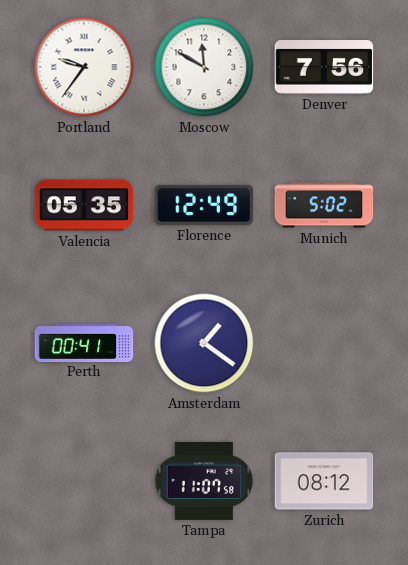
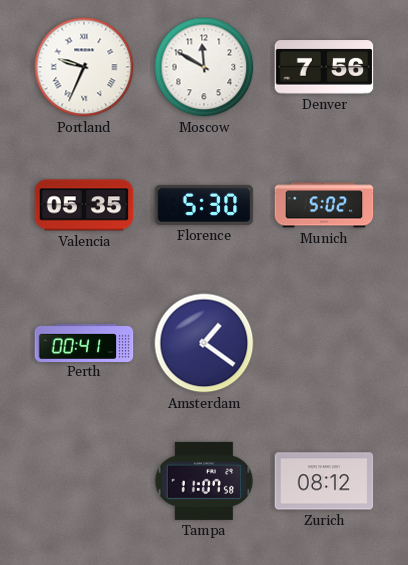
Portland: 9:36 -> 9:34 (84, 67)
Florence: 12:49 -> 5:30 (204, 205)
